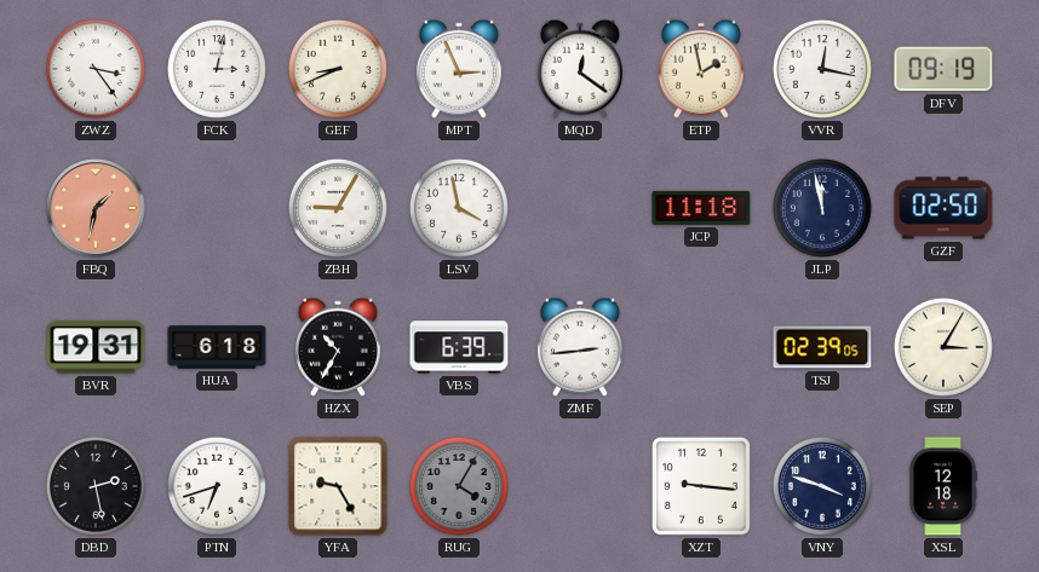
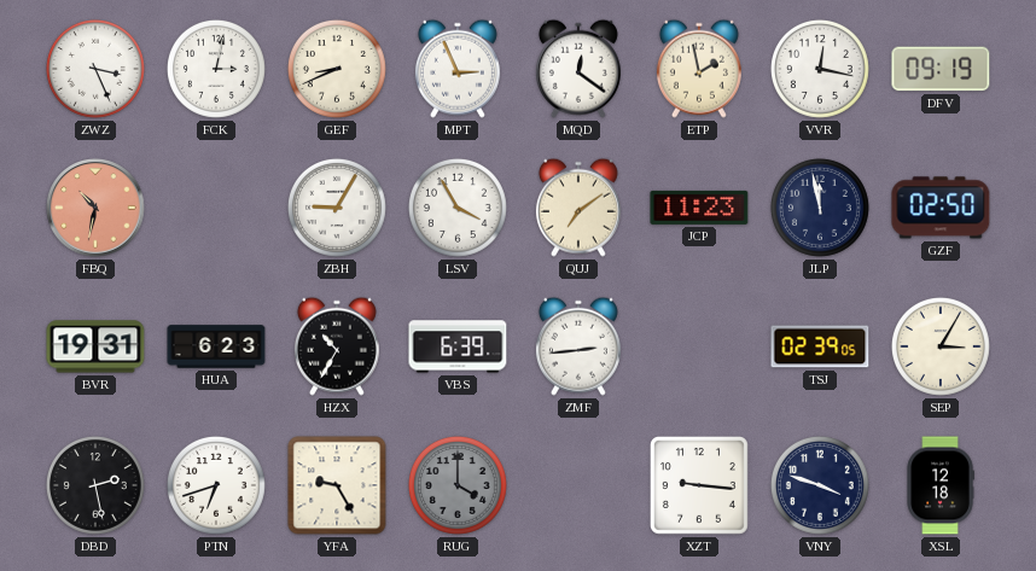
ZWZ: 3:24 -> 3:26 (95, 69)
FBQ: 1:32 -> 10:32 (95, 208)
LSV: 3:58 -> 3:55 (458, 208)
QUJ: none -> 7:09 (578, 208)
JCP: 11:18 -> 11:23 (699, 208)
HUA: 6:18 -> 6:23 (216, 346)
RUG: 4:05 -> 4:00 (458, 485)
